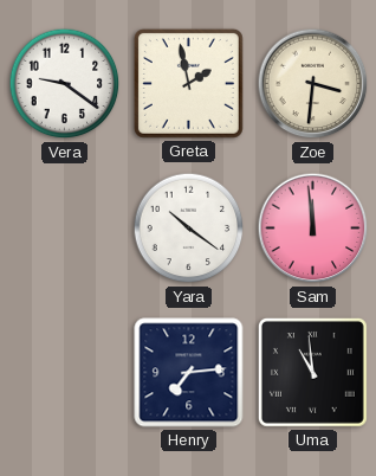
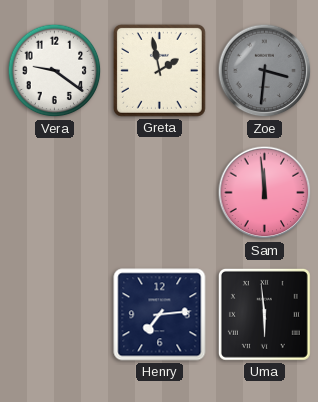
Zoe dial: cream -> grey (265, 71)
Yara: 10:21 -> none (189, 229)
Uma: 10:59 -> 5:59 (264, 314)
